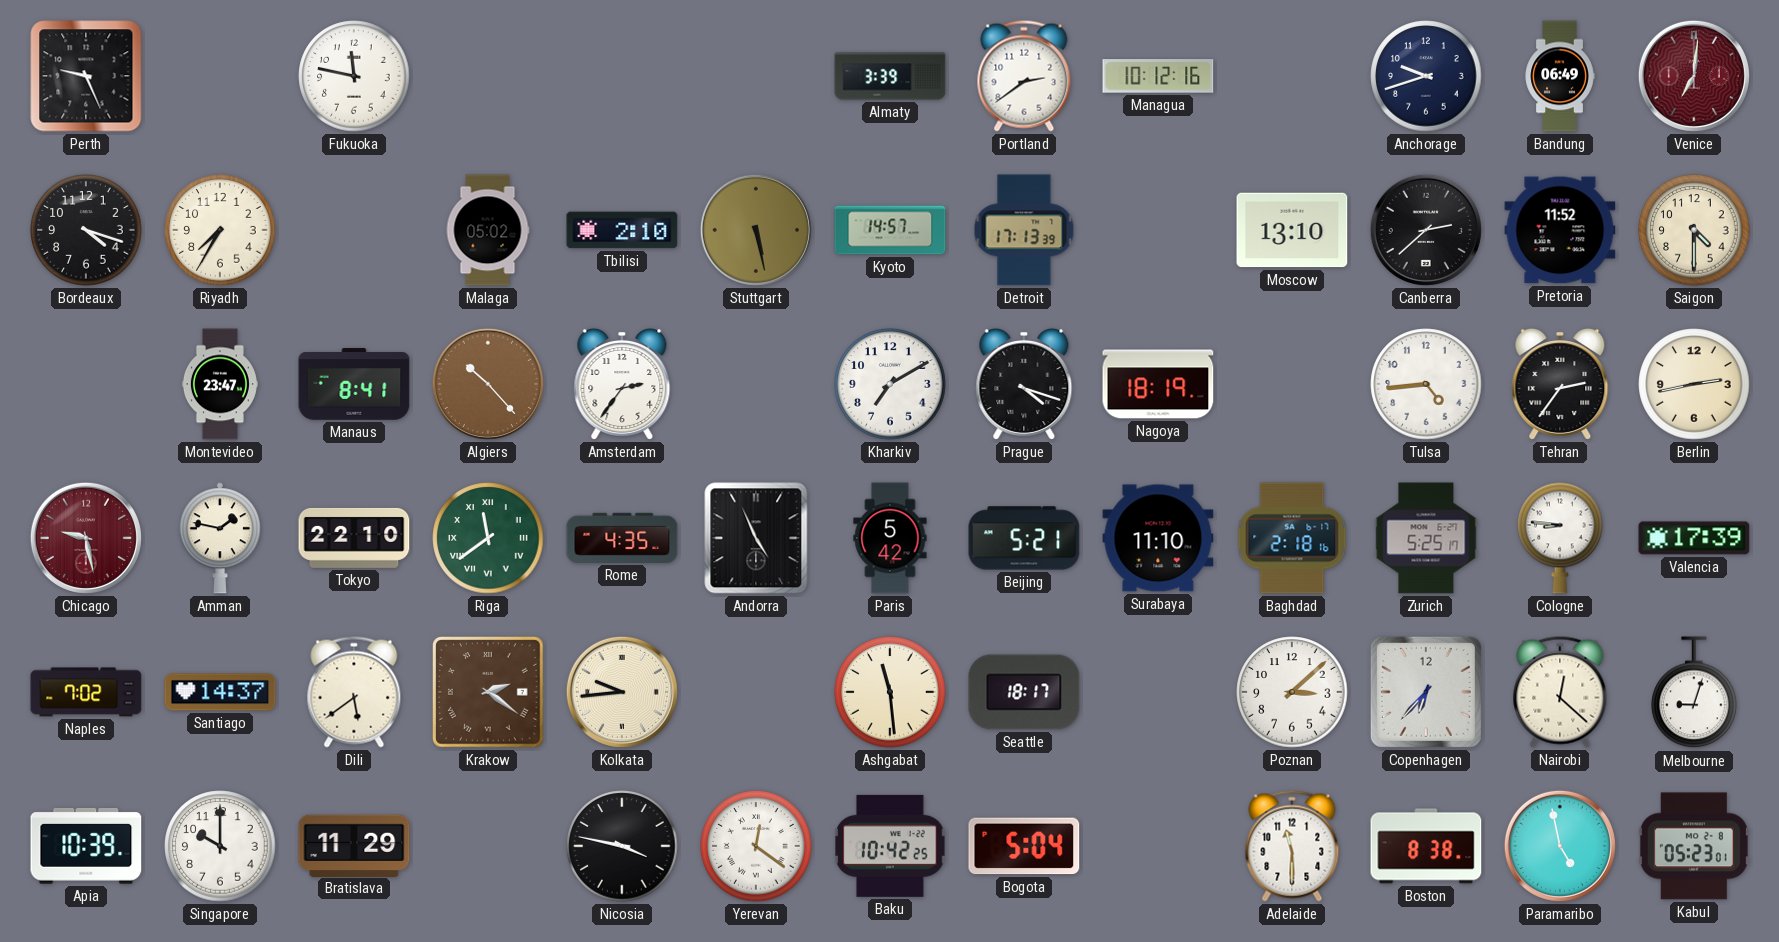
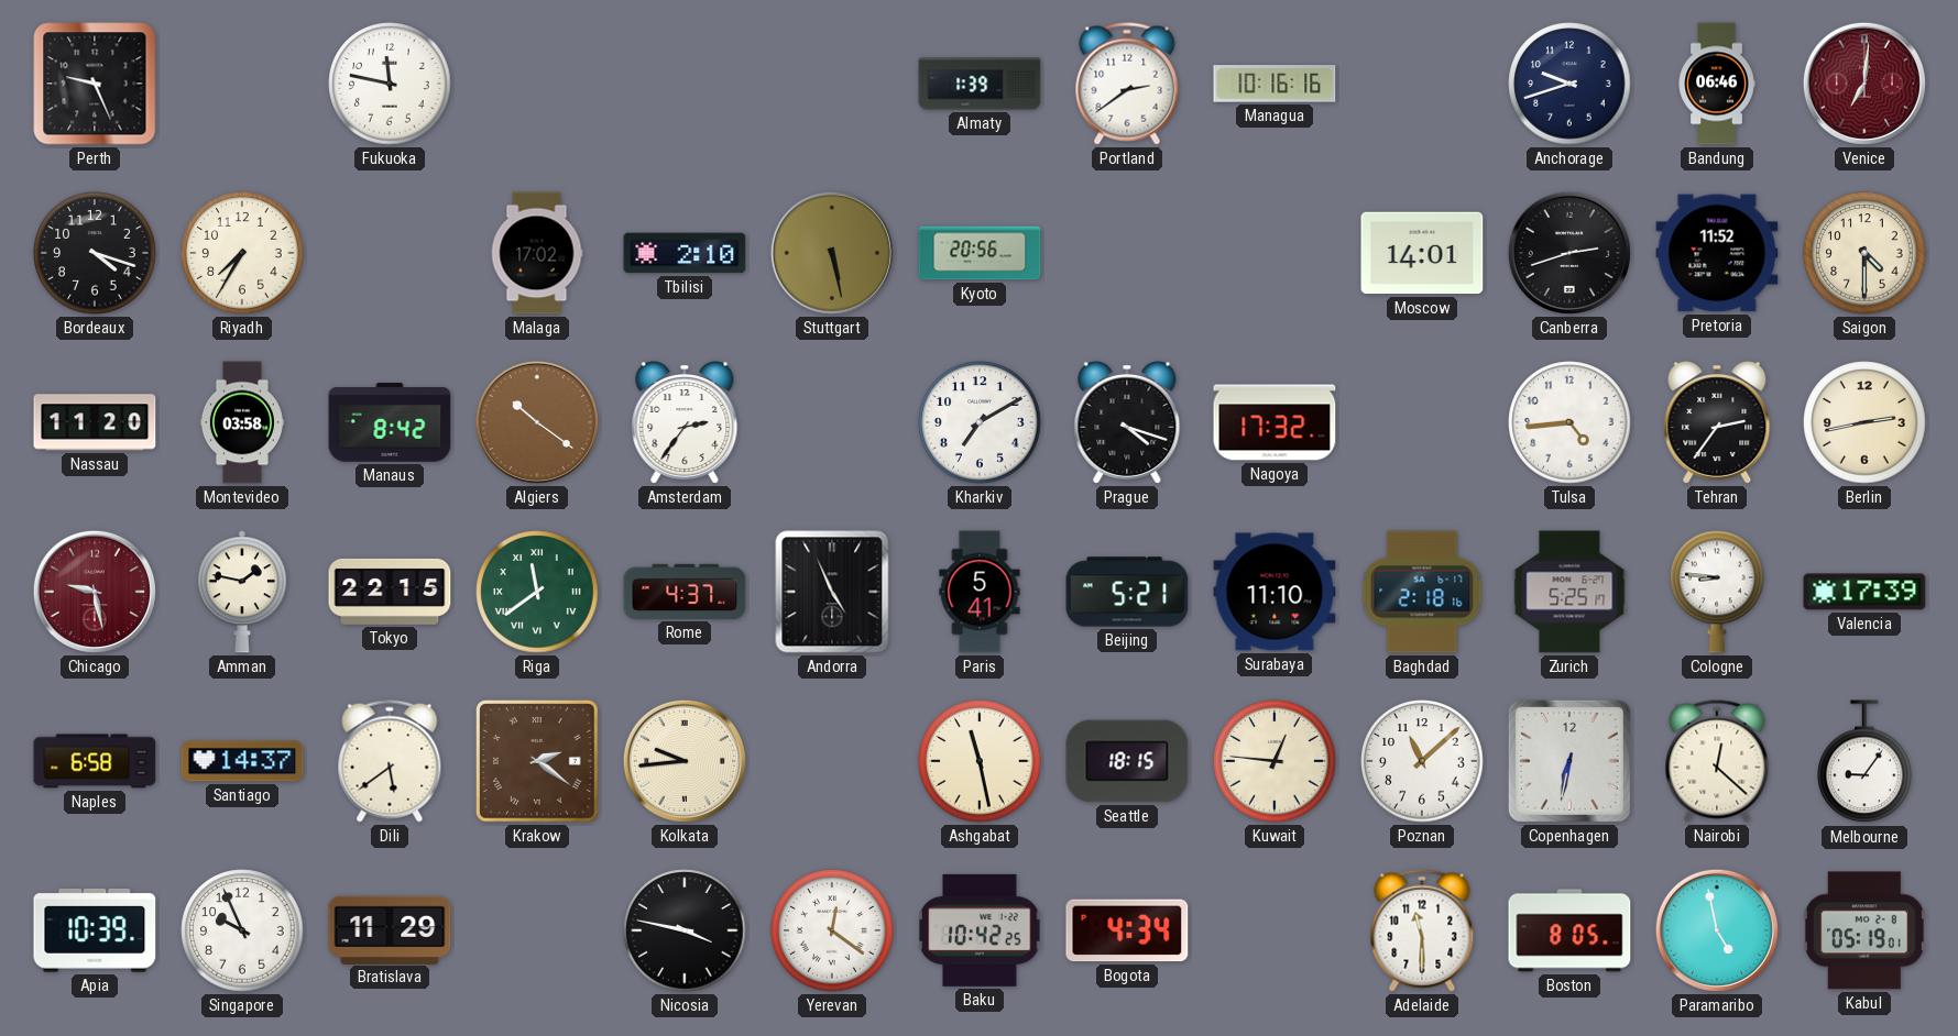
Almaty: 3:39 -> 1:39 (980, 84)
Managua: 10:12 -> 10:16 (1275, 84)
Bandung: 06:49 -> 06:46 (1717, 84)
Malaga: 05:02 -> 17:02 (537, 253)
Kyoto: 14:57 -> 20:56 (980, 253)
Detroit: 17:13 -> none (1024, 230)
Moscow: 13:10 -> 14:01 (1422, 253)
Canberra: 2:38 -> 2:42 (1569, 253)
Nassau: none -> 11:20 (95, 422)
Montevideo: 23:47 -> 03:58 (242, 422)
Manaus: 8:41 -> 8:42 (390, 422)
Algiers: 10:23 -> 10:21 (537, 422)
Nagoya: 18:19 -> 17:32 (1275, 422)
Tokyo: 22:10 -> 22:15 (390, 592)
Rome: 4:35 -> 4:37 (685, 592)
Paris: 5:42 -> 5:41 (980, 592)
Naples: 7:02 -> 6:58 (95, 761)
Ashgabat: 11:29 -> 11:28 (980, 761)
Seattle: 18:17 -> 18:15 (1127, 761)
Kuwait: none -> 12:46 (1275, 761)
Poznan: 3:08 -> 11:08 (1422, 761)
Copenhagen: 6:37 -> 6:32 (1569, 761)
Melbourne: 9:03 -> 9:06 (1864, 762)
Singapore: 10:00 -> 9:56 (242, 930)
Bogota: 5:04 -> 4:34 (1127, 930)
Boston: 8:38 -> 8:05 (1569, 930)
Kabul: 05:23 -> 05:19 (1864, 930)
